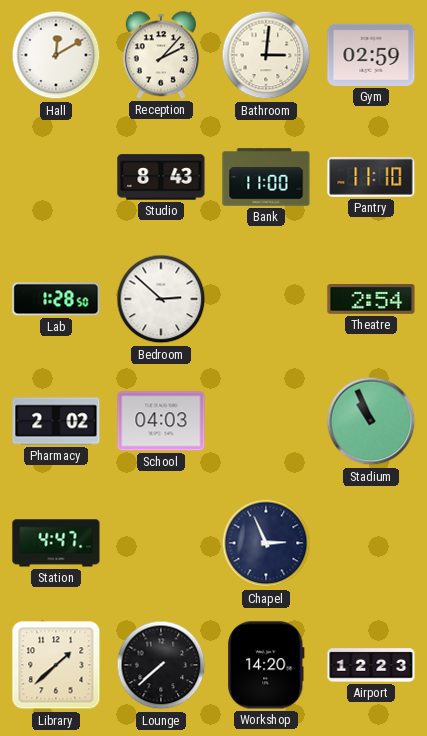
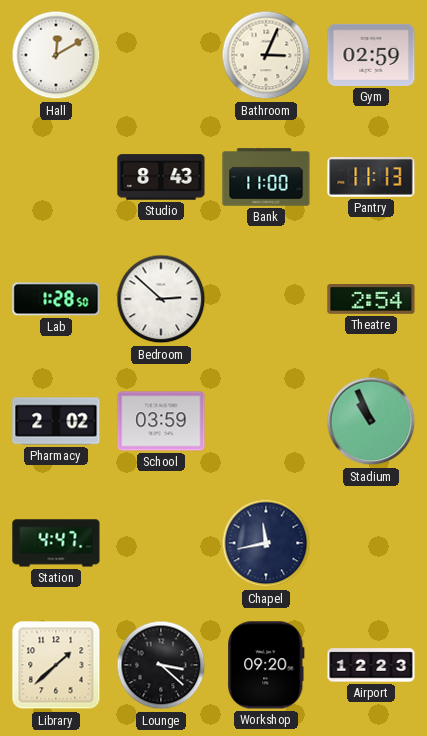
Reception: 2:07 -> none (161, 55)
Bathroom: 3:01 -> 3:04 (266, 55)
Pantry: 11:10 -> 11:13 (371, 177)
School: 04:03 -> 03:59 (161, 421)
Chapel: 2:56 -> 11:43 (266, 543)
Lounge: 7:38 -> 3:22 (161, 665)
Workshop: 14:20 -> 09:20 (266, 665)
